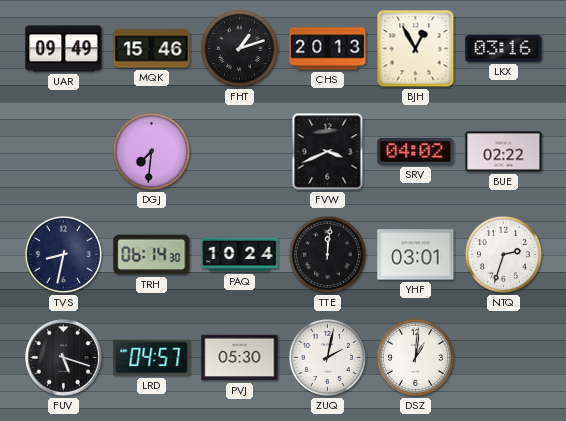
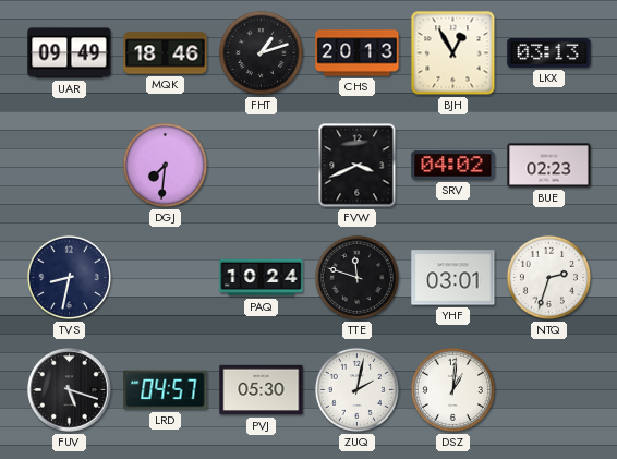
MQK: 15:46 -> 18:46 (166, 53)
LKX: 03:16 -> 03:13 (549, 53)
BUE: 02:22 -> 02:23 (549, 166)
TRH: 06:14 -> none (152, 255)
TTE: 12:01 -> 11:48 (356, 277)
